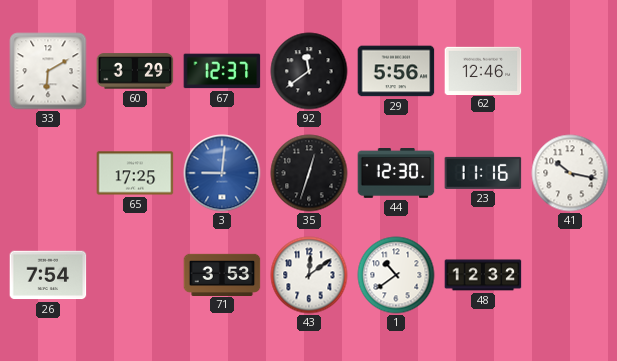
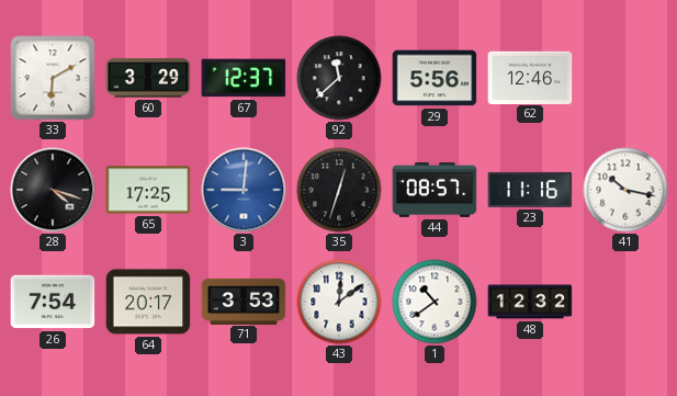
92: 11:39 -> 11:38 (339, 78)
28: none -> 4:18 (53, 190)
44: 12:30 -> 08:57 (435, 191)
64: none -> 20:17 (148, 302)
